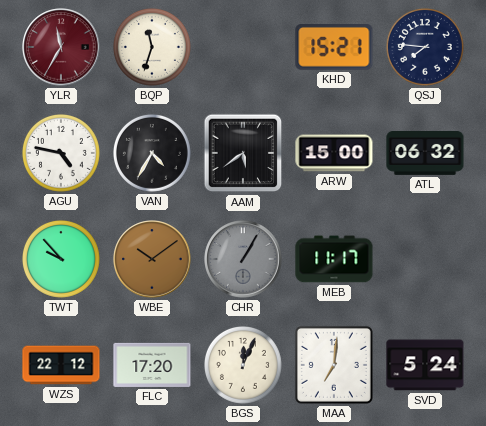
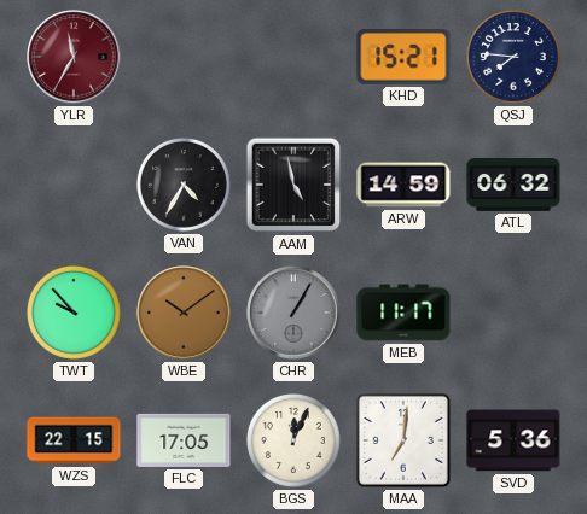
BQP: 11:33 -> none (152, 47)
AGU: 4:47 -> none (61, 153)
AAM: 5:39 -> 4:58 (293, 185)
ARW: 15:00 -> 14:59 (403, 185)
WZS: 22:12 -> 22:15 (74, 440)
FLC: 17:20 -> 17:05 (184, 440)
SVD: 5:24 -> 5:36 (513, 440)
